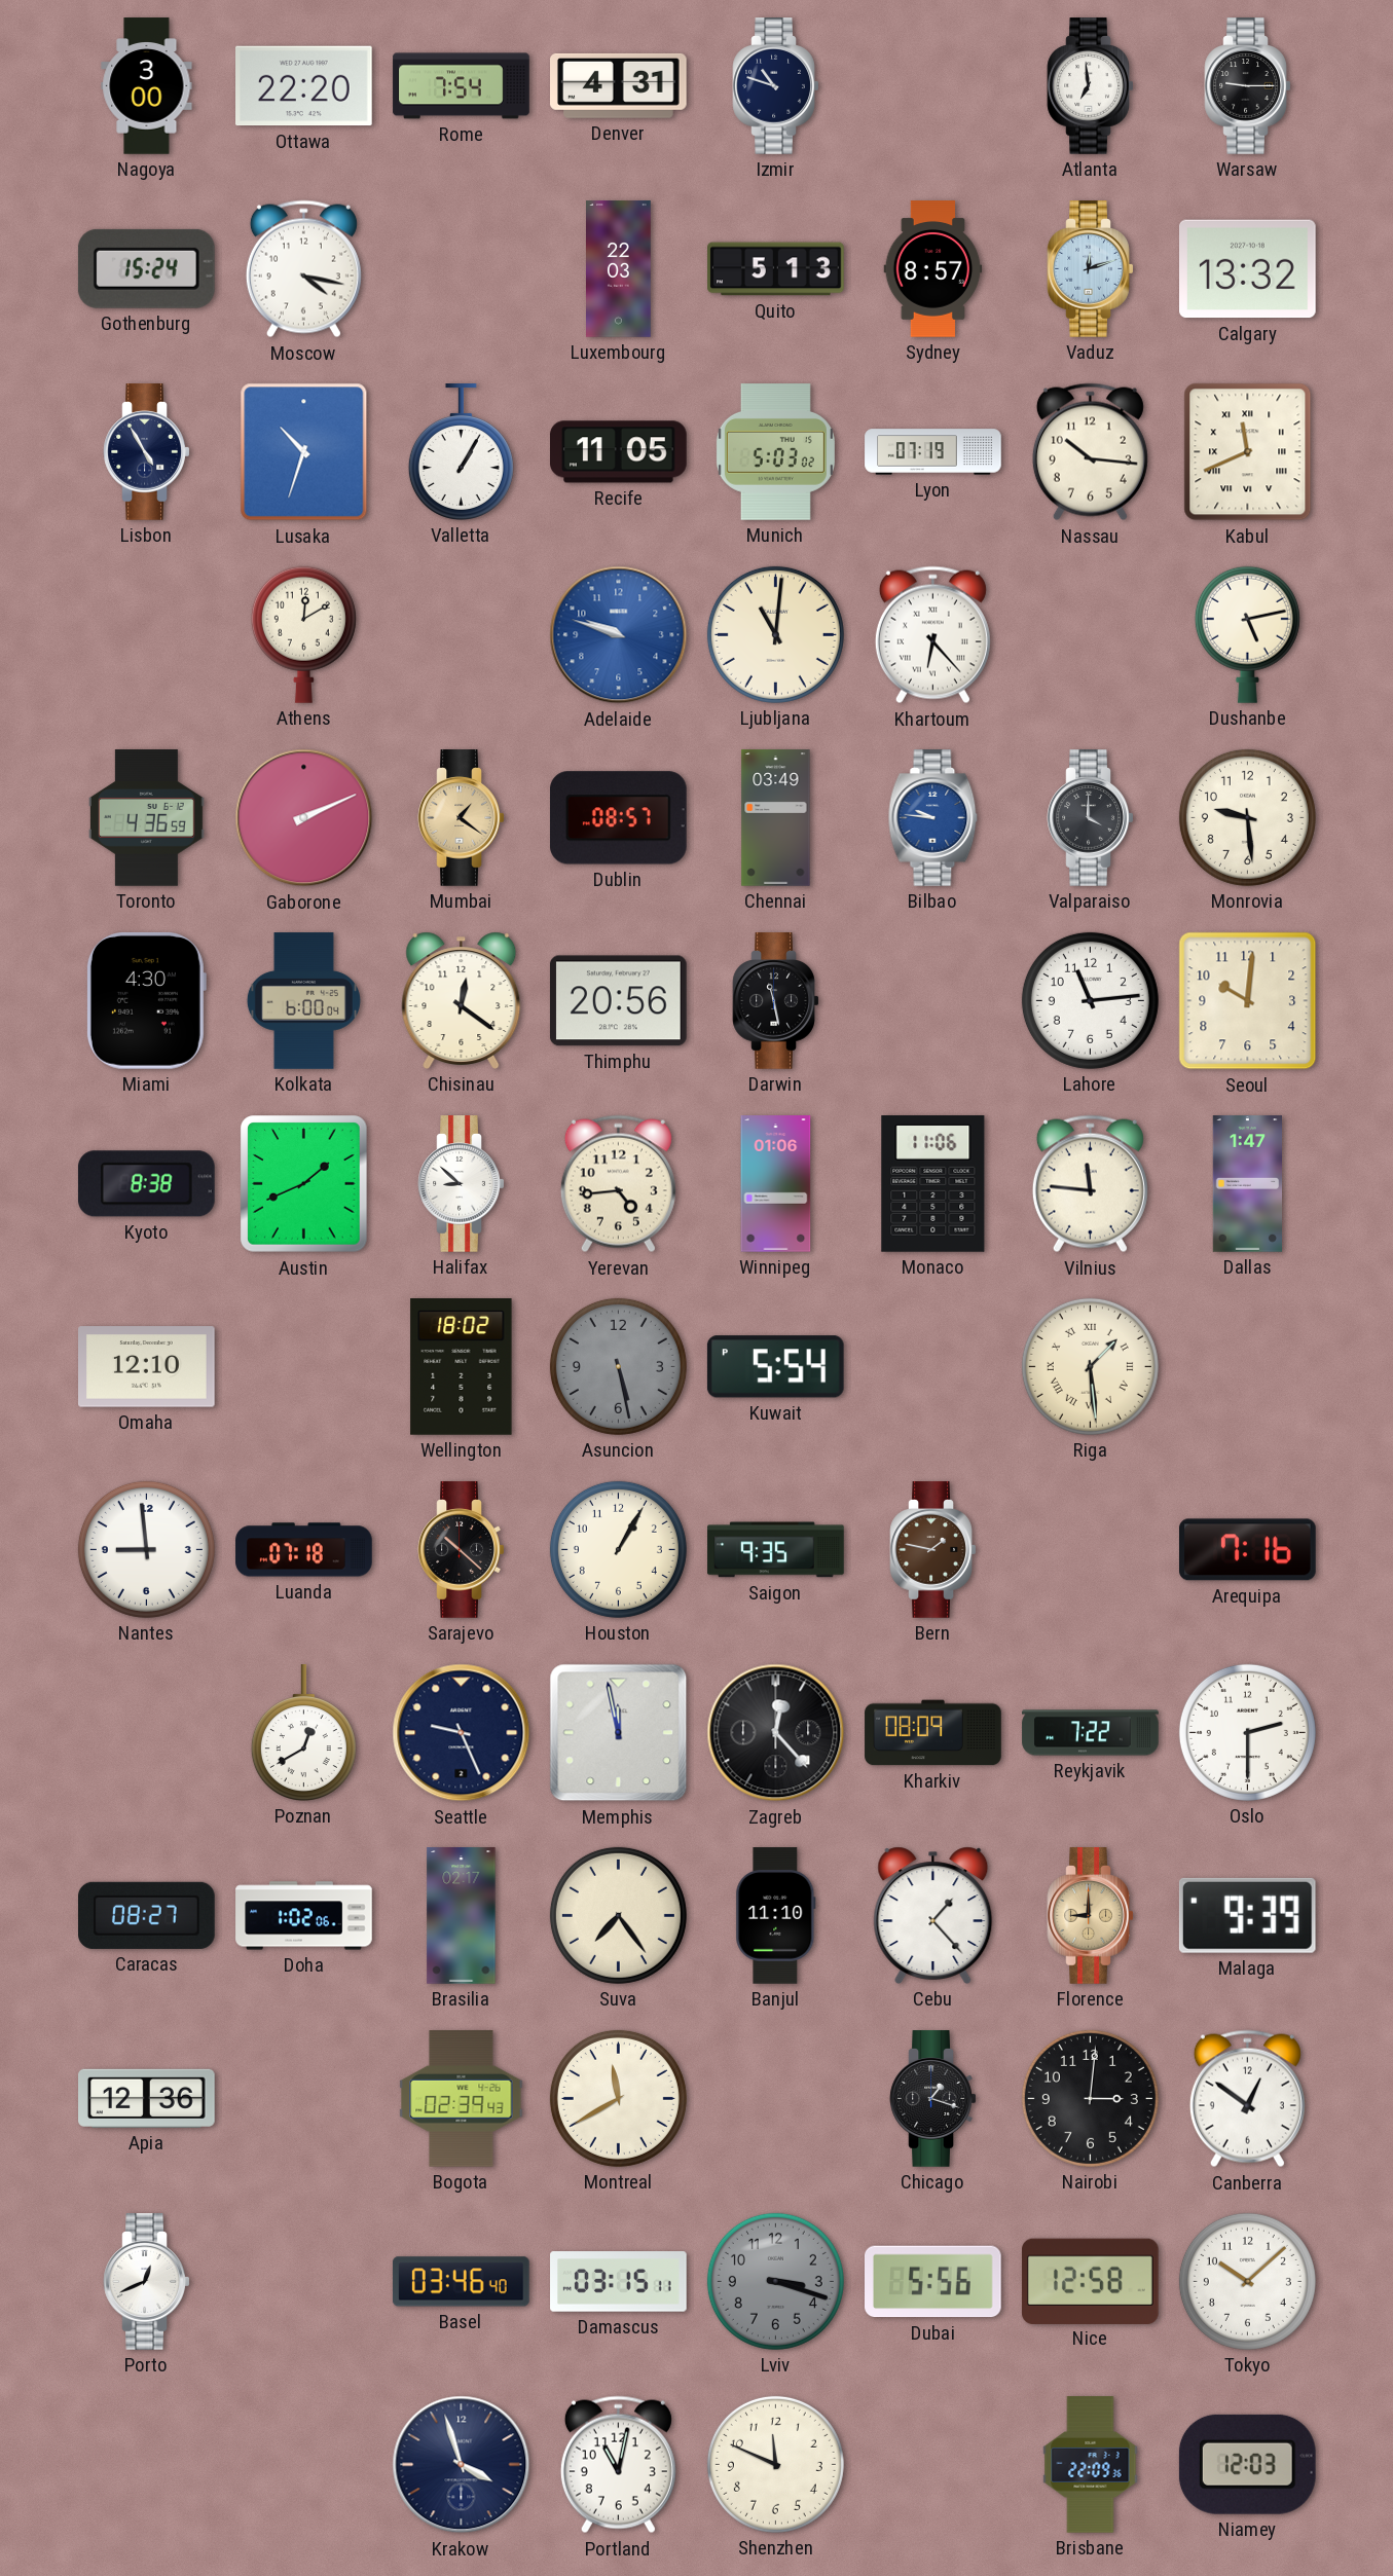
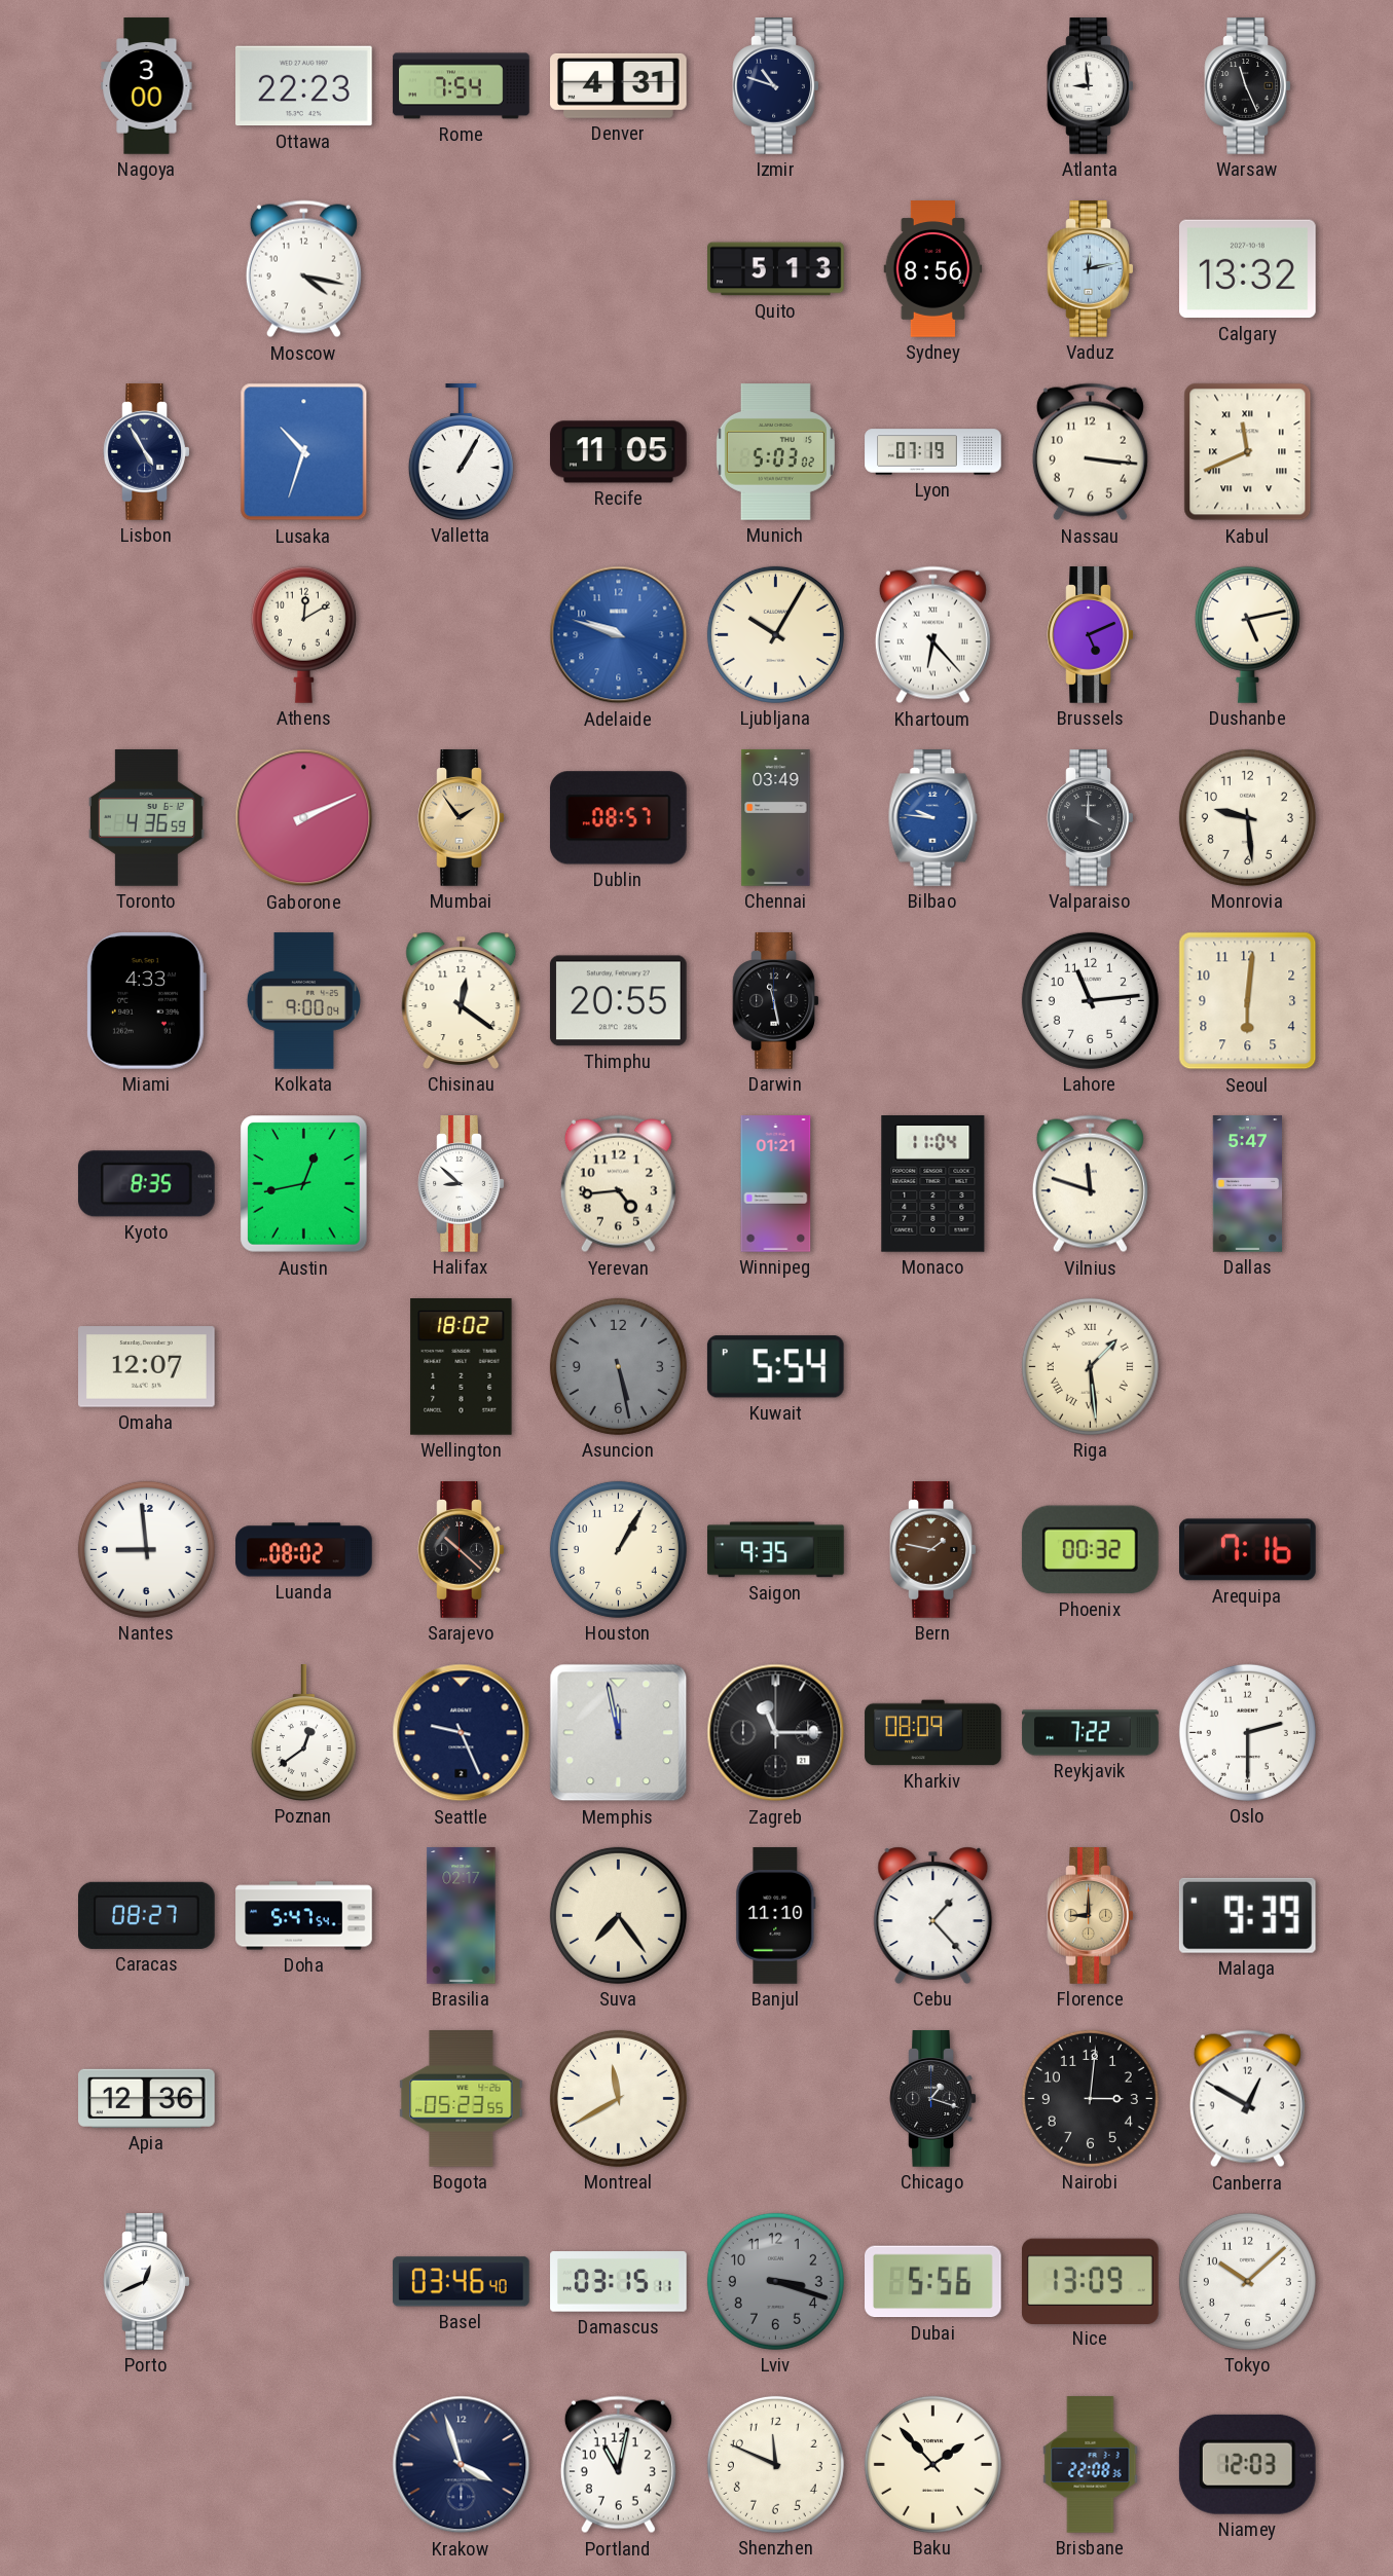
Ottawa: 22:20 -> 22:23 (304, 86)
Atlanta: 6:59 -> 8:59 (1091, 86)
Warsaw: 9:15 -> 11:26 (1248, 86)
Gothenburg: 15:24 -> none (146, 268)
Luxembourg: 22:03 -> none (619, 269)
Sydney: 8:57 -> 8:56 (933, 269)
Vaduz: 12:12 -> 12:13 (1091, 269)
Nassau: 10:16 -> 3:16 (1090, 452)
Ljubljana: 11:01 -> 10:05 (775, 634)
Brussels: none -> 5:11 (1091, 635)
Mumbai: 1:21 -> 1:54 (462, 818)
Miami: 4:30 -> 4:33 (146, 1000)
Kolkata: 6:00 -> 9:00 (303, 1001)
Thimphu: 20:56 -> 20:55 (618, 1001)
Seoul: 10:01 -> 6:01 (1248, 1001)
Kyoto: 8:38 -> 8:35 (146, 1184)
Austin: 1:41 -> 12:43 (304, 1184)
Winnipeg: 01:06 -> 01:21 (776, 1184)
Monaco: 11:06 -> 11:04 (933, 1184)
Vilnius: 11:46 -> 11:48 (1090, 1184)
Dallas: 1:47 -> 5:47 (1247, 1184)
Omaha: 12:10 -> 12:07 (147, 1367)
Luanda: 07:18 -> 08:02 (304, 1550)
Phoenix: none -> 00:32 (1090, 1550)
Poznan: 12:40 -> 12:39 (303, 1733)
Zagreb: 12:23 -> 11:15 (776, 1733)
Doha: 1:02 -> 5:47 (304, 1916)
Bogota: 02:39 -> 05:23 (462, 2099)
Canberra: 12:51 -> 12:50 (1247, 2099)
Nice: 12:58 -> 13:09 (1090, 2281)
Baku: none -> 1:53 (932, 2464)
Brisbane: 22:09 -> 22:08 (1091, 2465)
